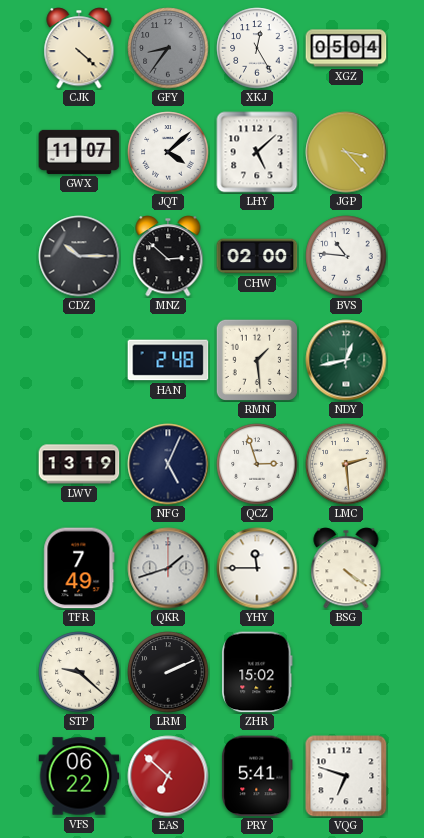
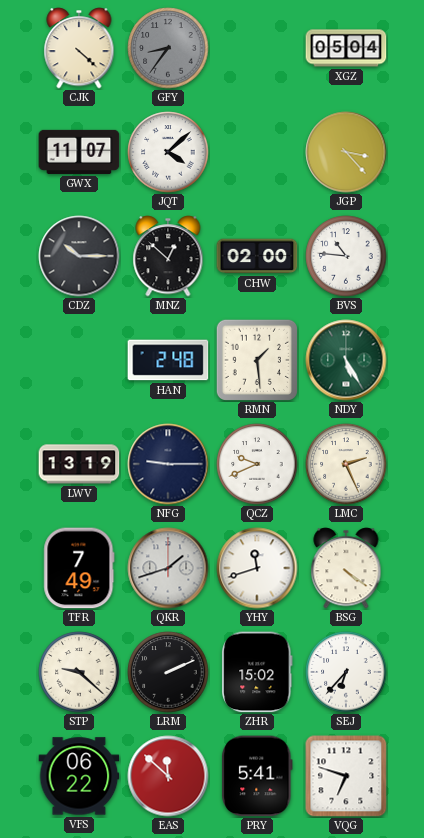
XKJ: 12:25 -> none (257, 48)
LHY: 5:08 -> none (257, 152)
MNZ: 2:52 -> 12:52 (168, 256)
NDY: 12:43 -> 5:25 (346, 360)
NFG: 5:04 -> 9:15 (168, 464)
QCZ: 2:57 -> 9:41 (257, 464)
LMC: 2:29 -> 2:26 (346, 464)
YHY: 11:45 -> 11:42 (257, 568)
SEJ: none -> 6:37 (346, 672)
EAS: 6:52 -> 11:52 (168, 776)
